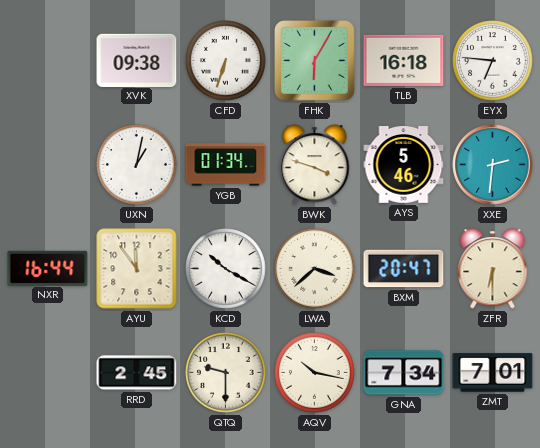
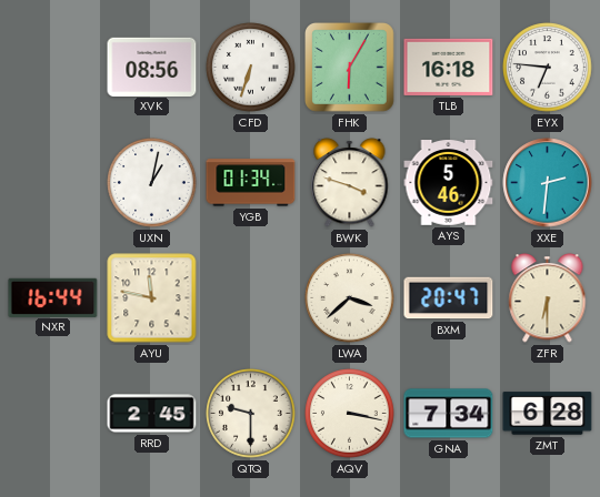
XVK: 09:38 -> 08:56 (152, 67)
AYU: 11:54 -> 11:47 (152, 298)
KCD: 10:20 -> none (226, 269)
AQV: 10:17 -> 3:17 (350, 414)
ZMT: 7:01 -> 6:28 (548, 414)
